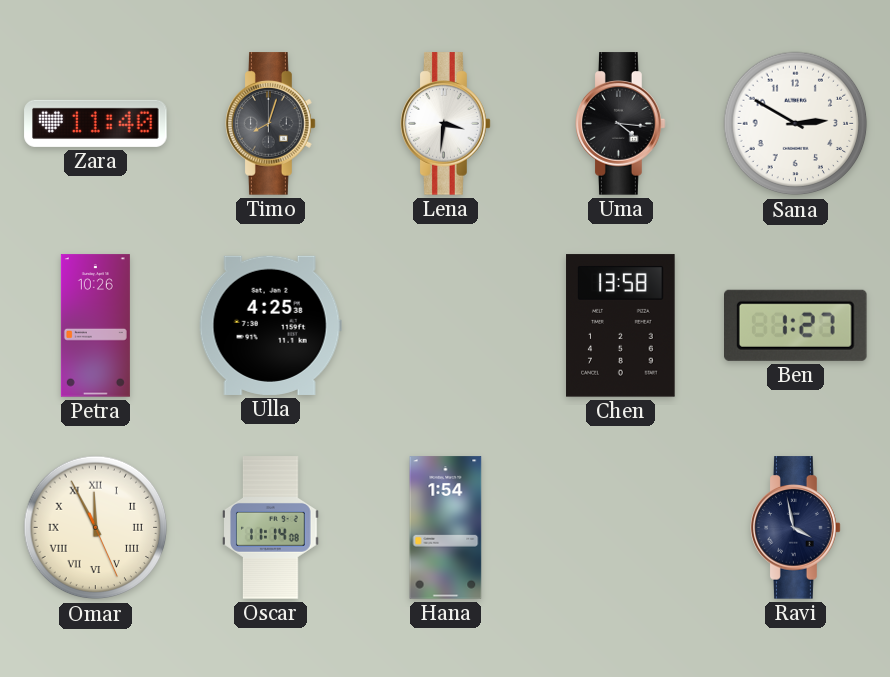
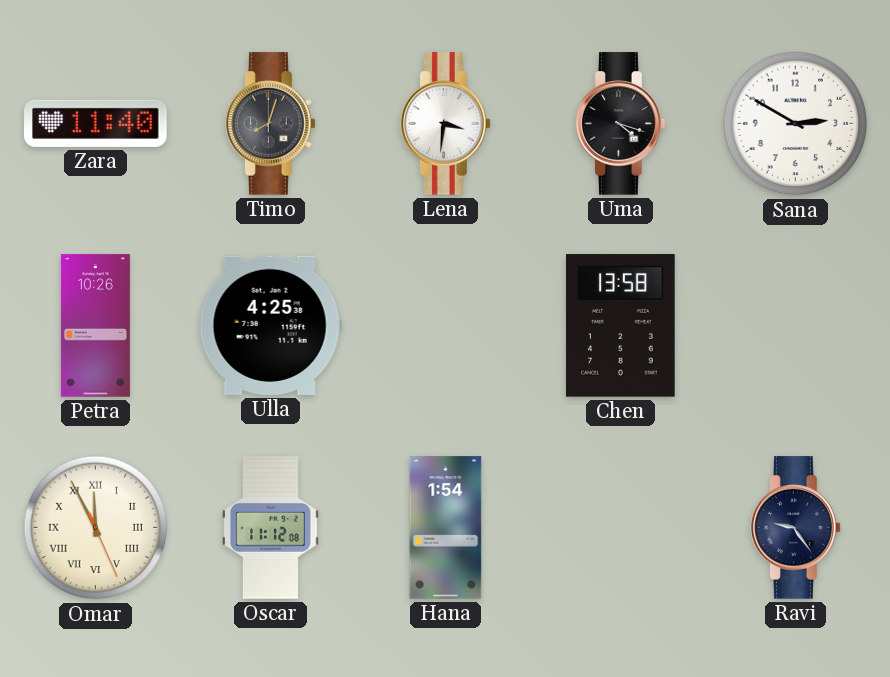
Uma: 4:16 -> 4:18 (621, 124)
Ben: 1:27 -> none (796, 325)
Oscar: 11:14 -> 11:12 (271, 528)
Ravi: 3:58 -> 9:24 (796, 528)
